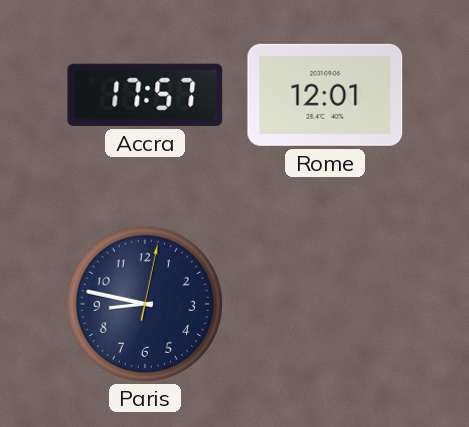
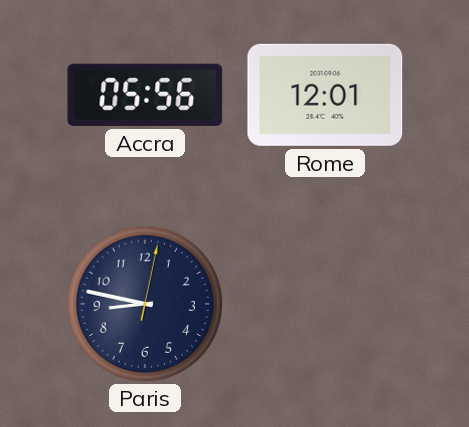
Accra: 17:57 -> 05:56 (145, 95)
